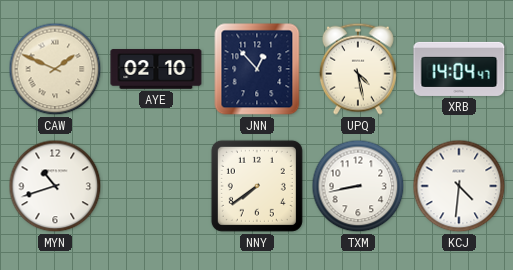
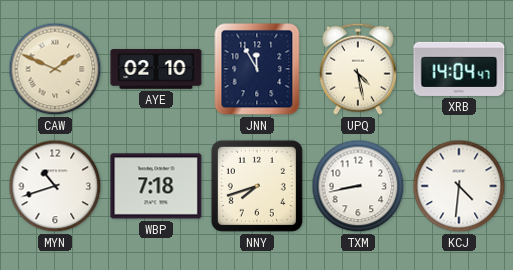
JNN: 12:53 -> 11:55 (257, 69)
WBP: none -> 7:18 (156, 186)
NNY: 7:39 -> 7:42 (257, 186)
